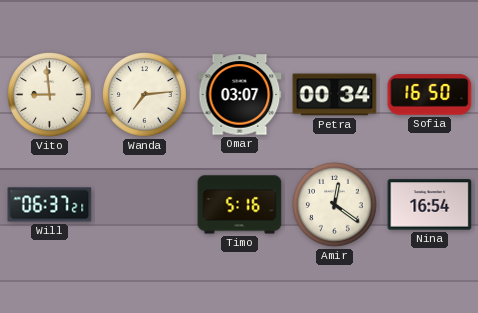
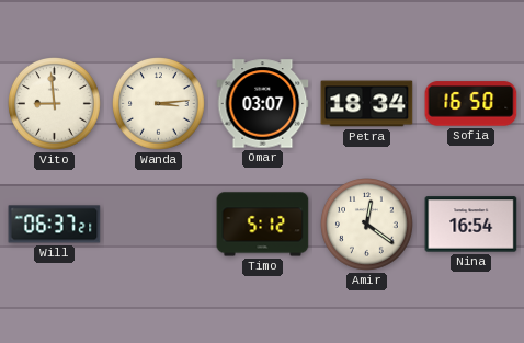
Wanda: 7:14 -> 3:14 (159, 104)
Petra: 00:34 -> 18:34 (367, 104)
Timo: 5:16 -> 5:12 (263, 225)
